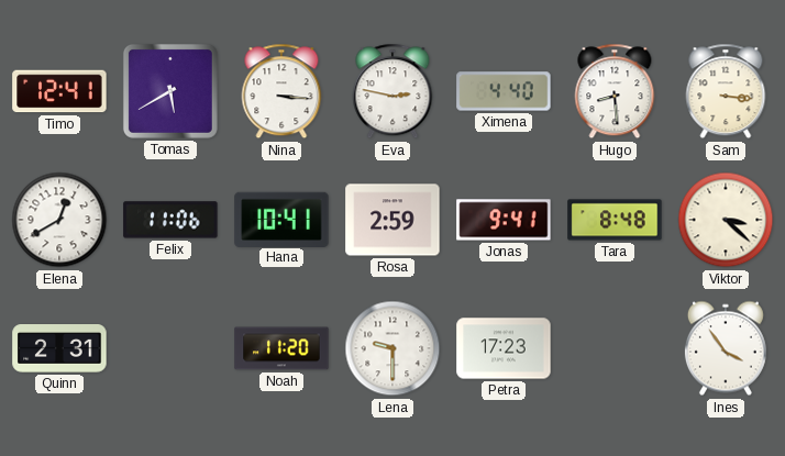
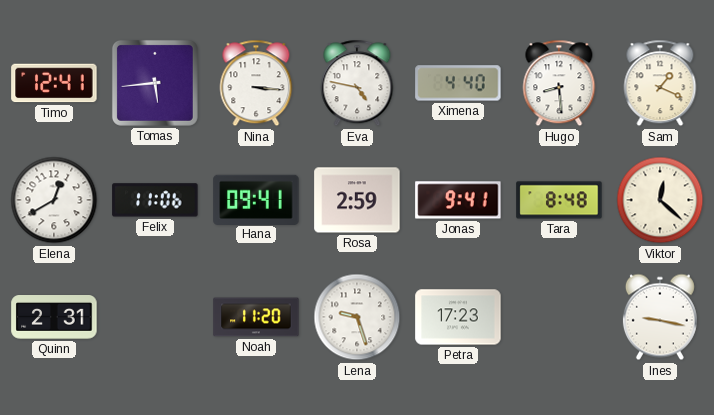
Tomas: 5:40 -> 5:44 (155, 83)
Eva: 2:47 -> 4:47 (357, 83)
Sam: 3:16 -> 1:19 (660, 83)
Hana: 10:41 -> 09:41 (256, 199)
Viktor: 3:22 -> 12:22 (660, 200)
Lena: 9:30 -> 9:27 (357, 317)
Ines: 3:54 -> 9:17 (660, 317)
